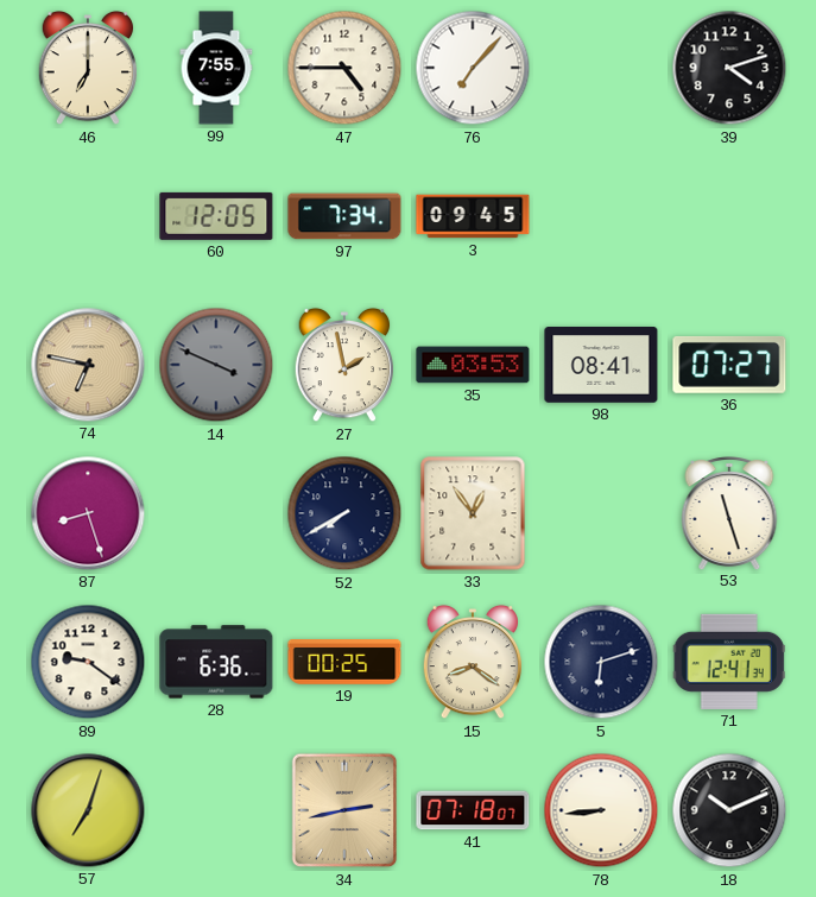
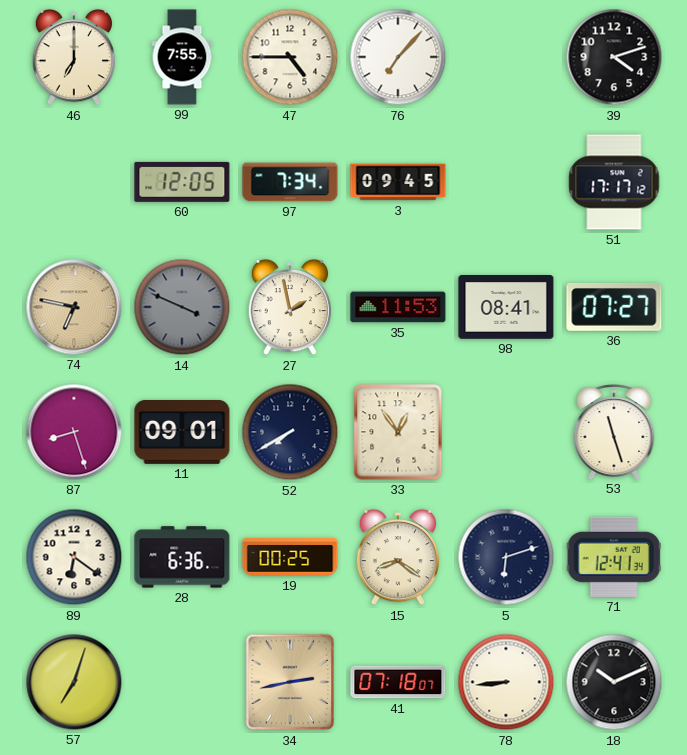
51: none -> 17:17 (614, 182)
35: 03:53 -> 11:53 (398, 307)
11: none -> 09:01 (182, 432)
89: 9:21 -> 6:21 (74, 557)
